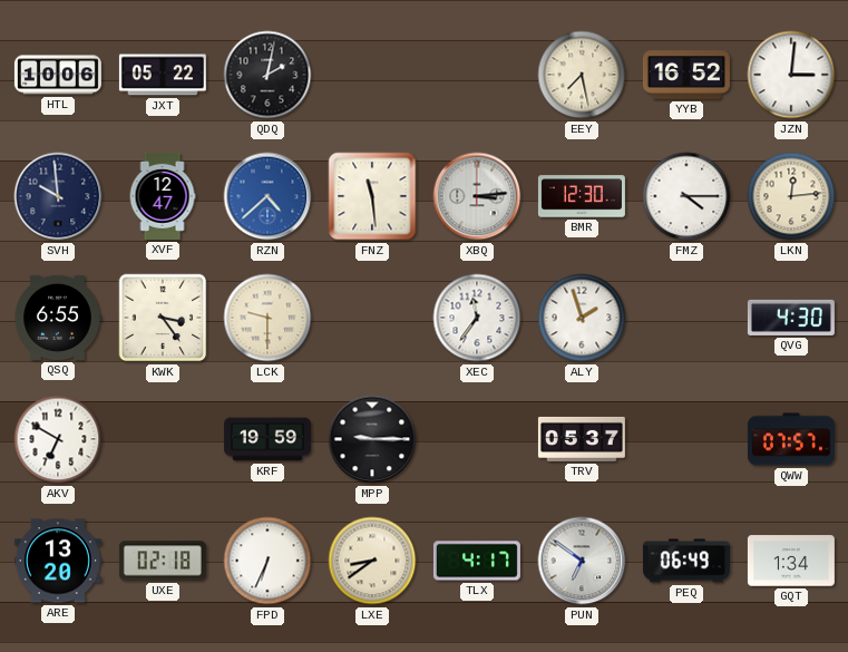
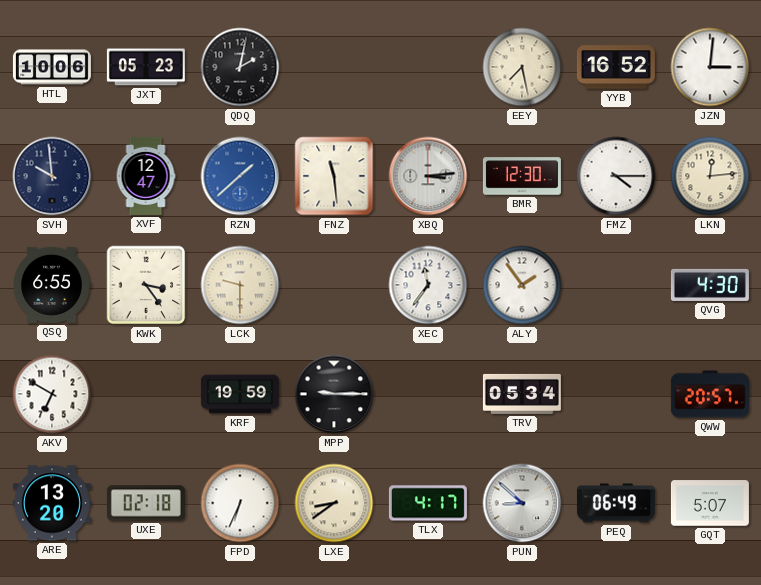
JXT: 05:22 -> 05:23 (146, 67)
RZN: 4:38 -> 1:38 (240, 176)
ALY: 1:57 -> 1:54 (522, 285)
TRV: 05:37 -> 05:34 (522, 394)
QWW: 07:57 -> 20:57 (710, 394)
PUN: 6:51 -> 8:52 (522, 503)
GQT: 1:34 -> 5:07 (710, 503)
